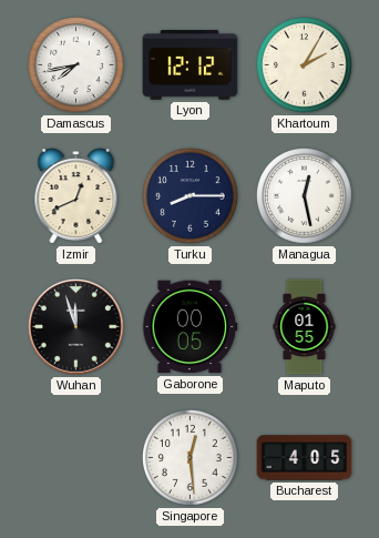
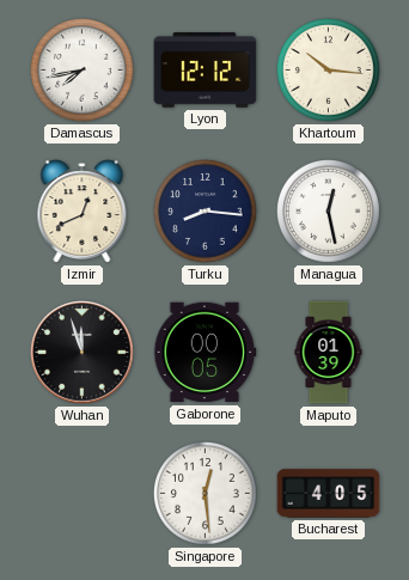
Khartoum: 2:05 -> 10:16 (329, 71)
Turku: 8:15 -> 8:16 (206, 212)
Maputo: 01:55 -> 01:39 (329, 353)
